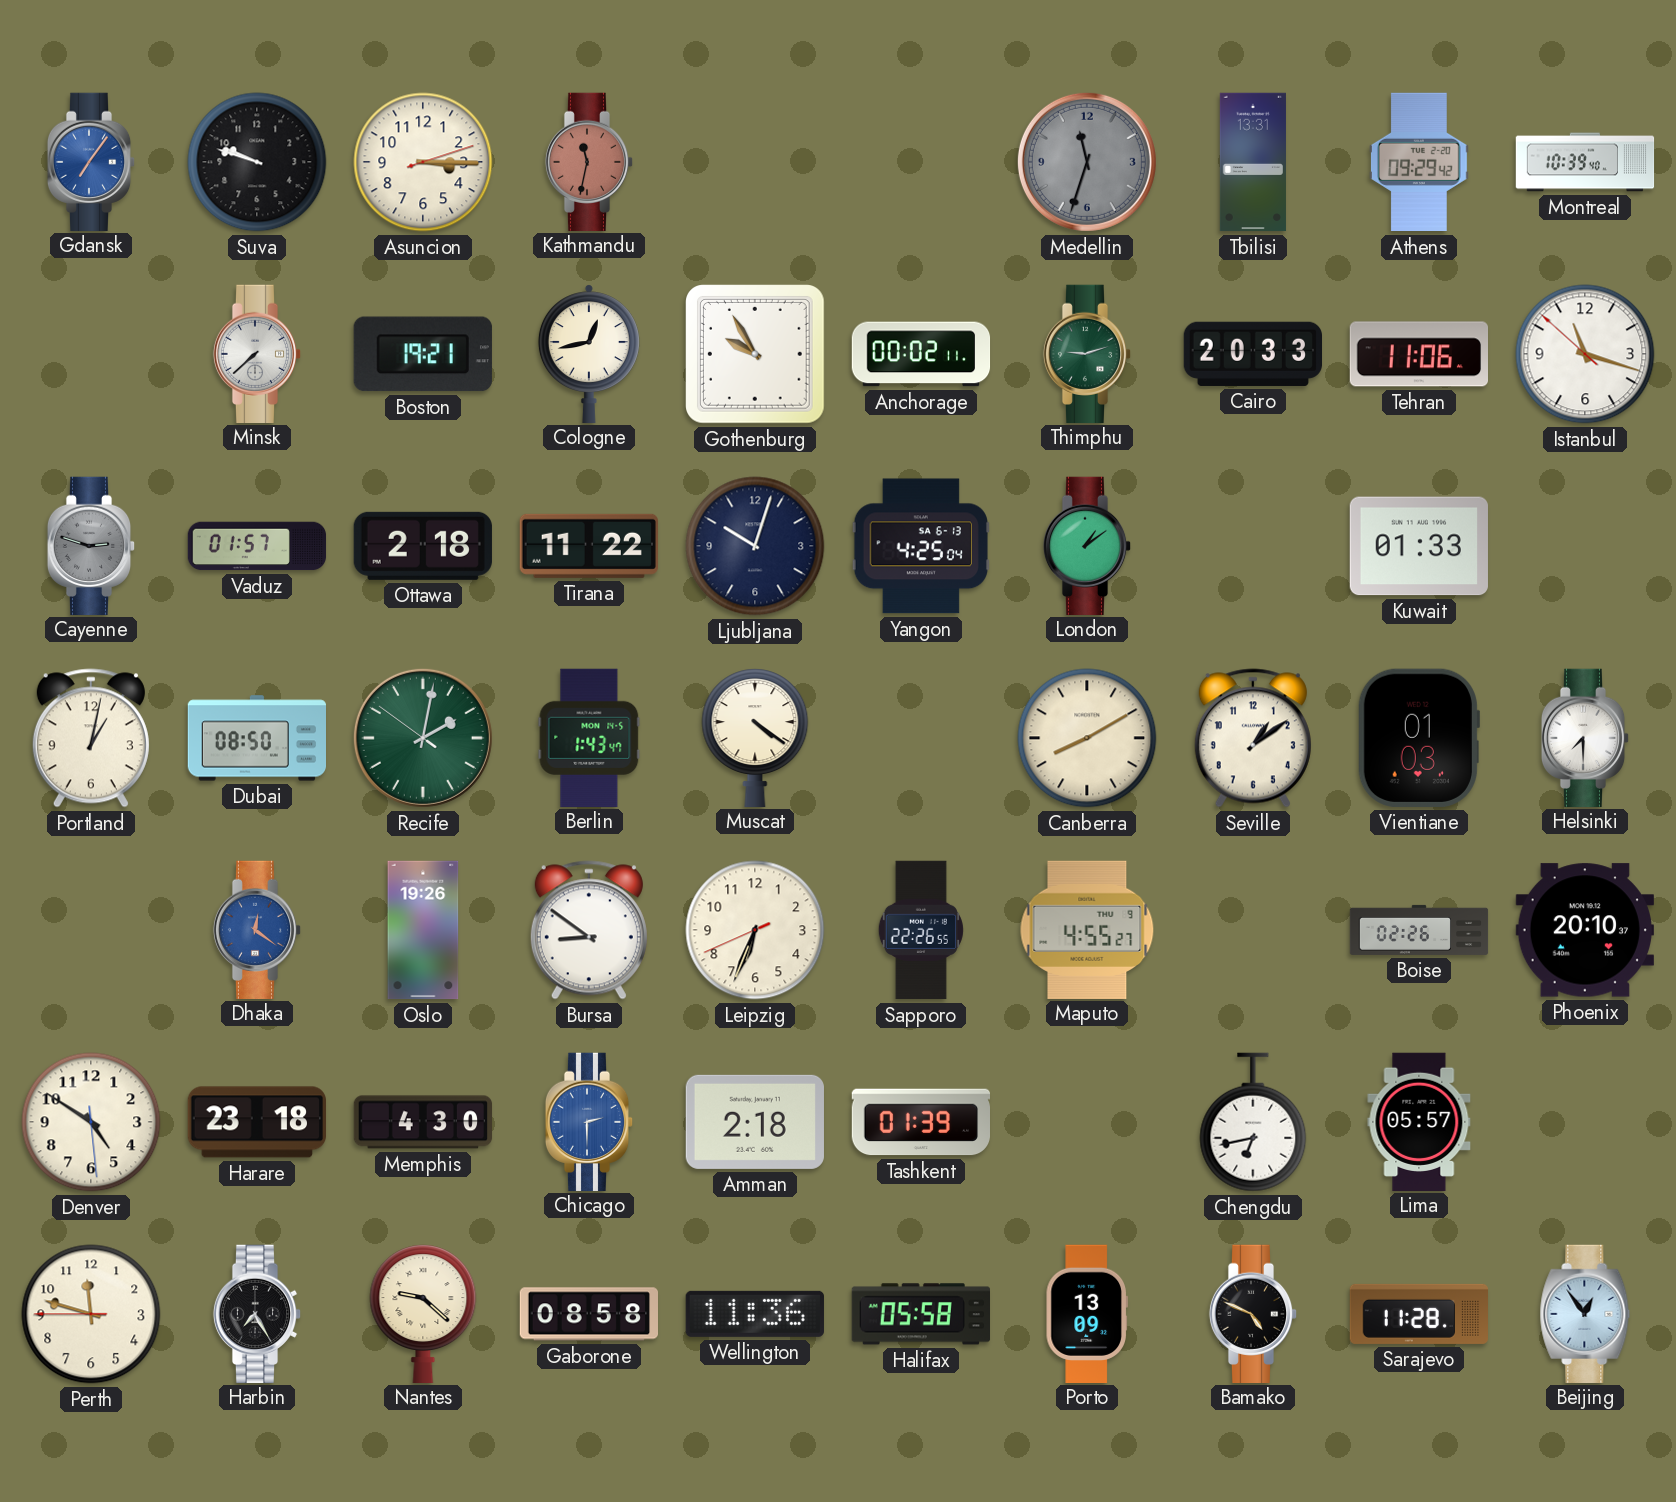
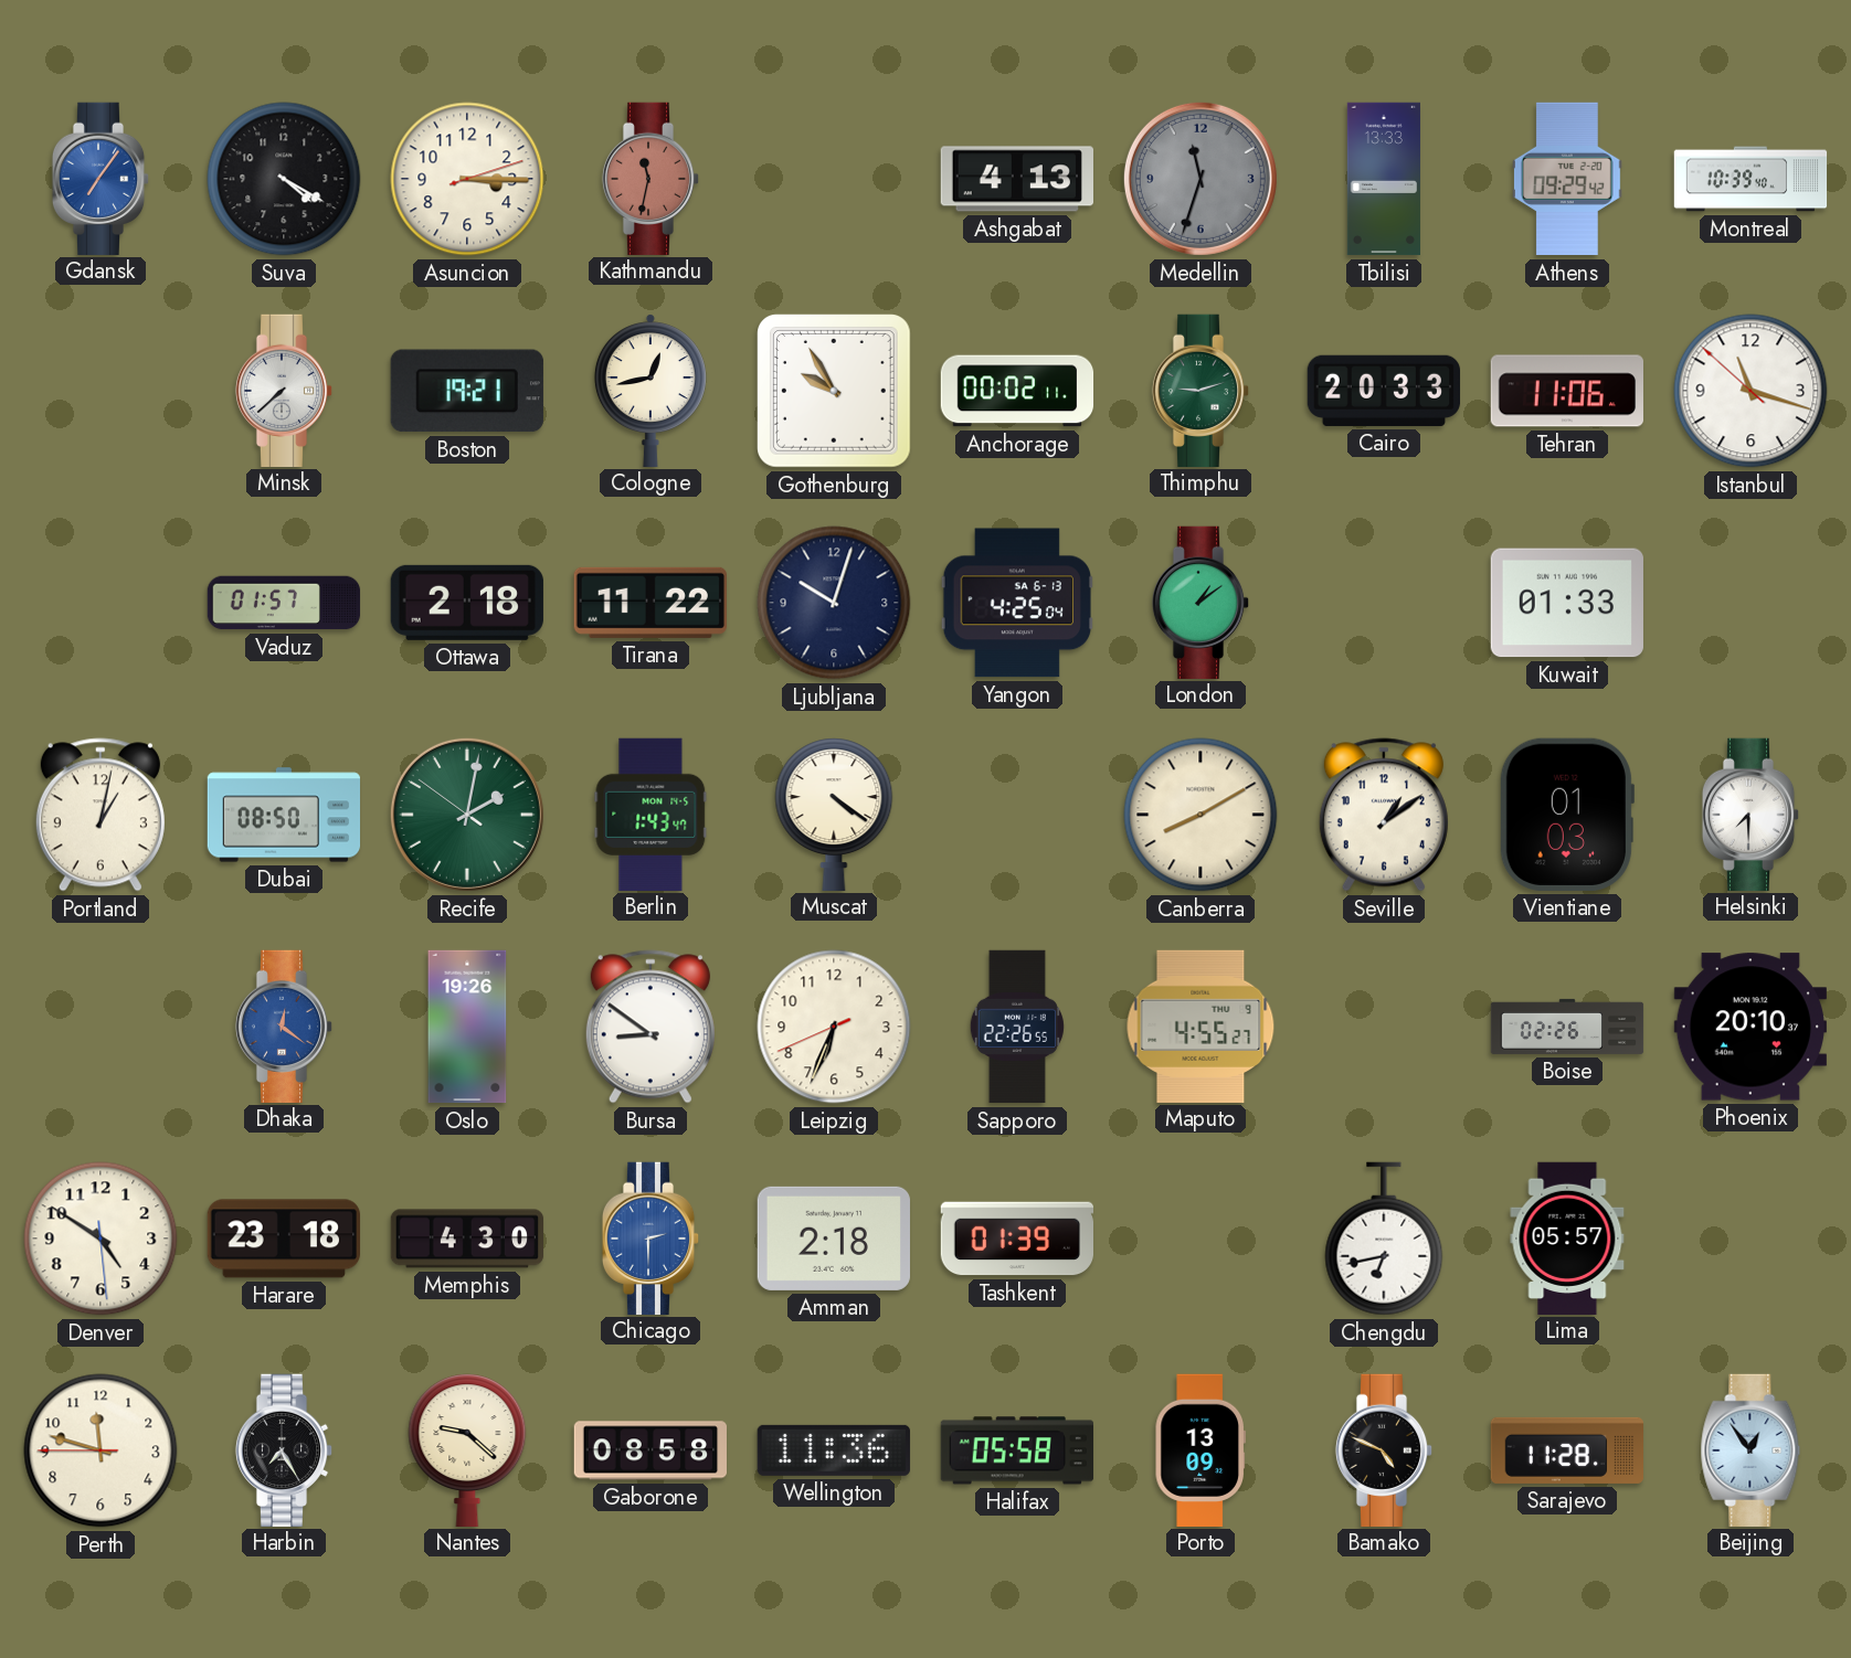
Suva: 9:48 -> 4:20 (284, 179)
Ashgabat: none -> 4:13 (1016, 179)
Tbilisi: 13:31 -> 13:33 (1384, 179)
Cayenne: 2:48 -> none (91, 545)
